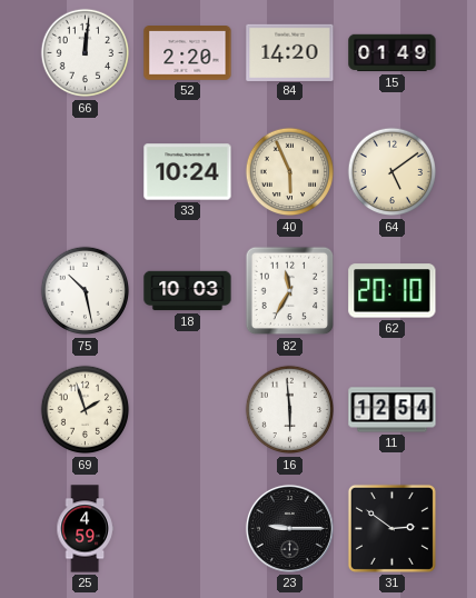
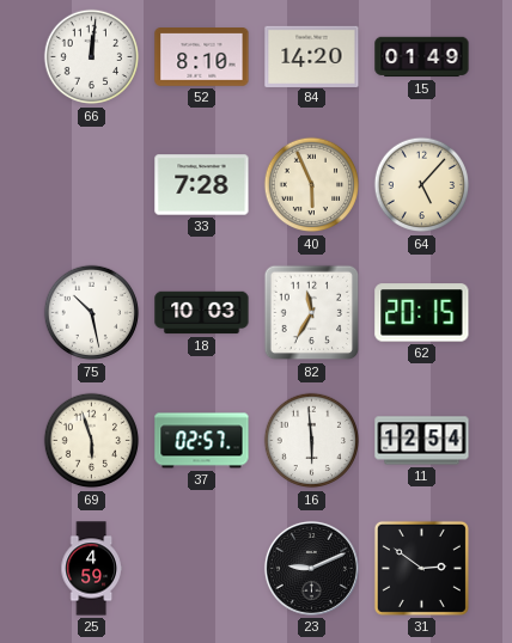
52: 2:20 -> 8:10 (202, 57)
33: 10:24 -> 7:28 (202, 185)
64: 5:09 -> 5:07 (422, 185)
62: 20:10 -> 20:15 (422, 313)
69: 1:57 -> 5:57 (92, 441)
37: none -> 02:57 (202, 441)
23: 9:15 -> 9:11 (311, 568)
